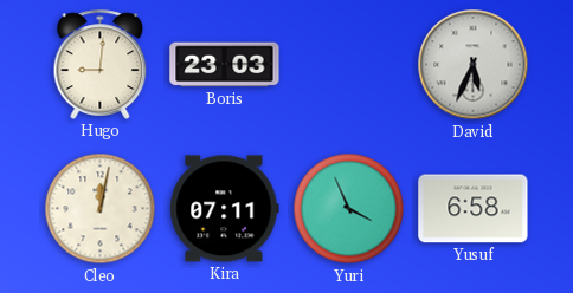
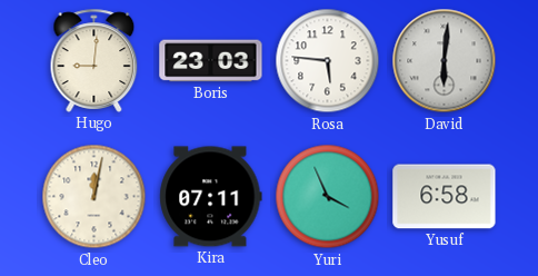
Rosa: none -> 5:46 (328, 61)
David: 5:34 -> 6:01 (445, 61)
